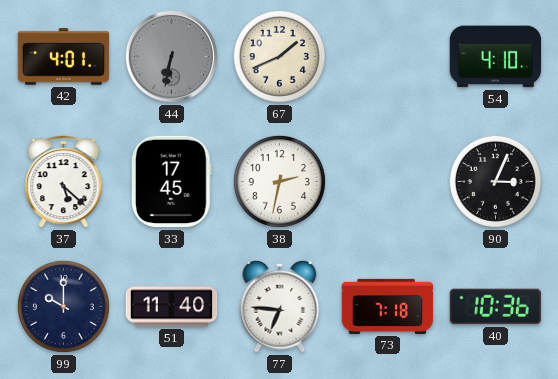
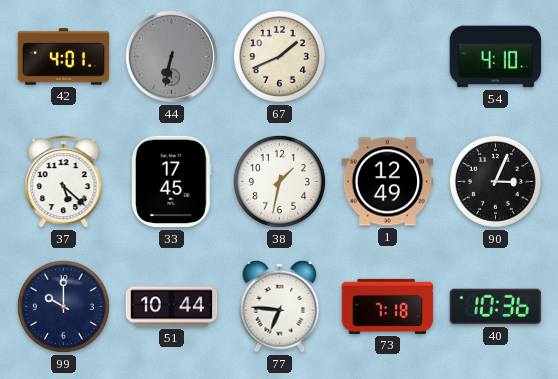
38: 2:32 -> 1:32 (279, 181)
1: none -> 12:49 (388, 182)
51: 11:40 -> 10:44 (172, 307)
